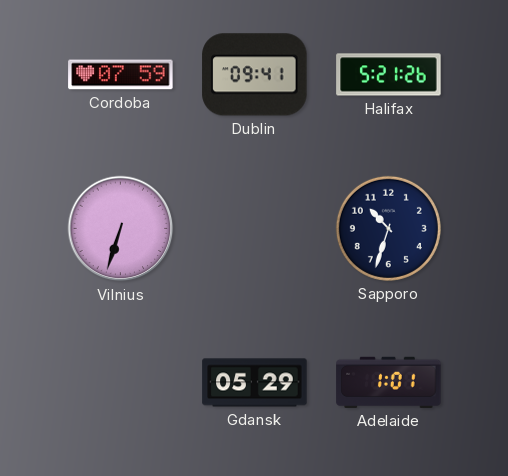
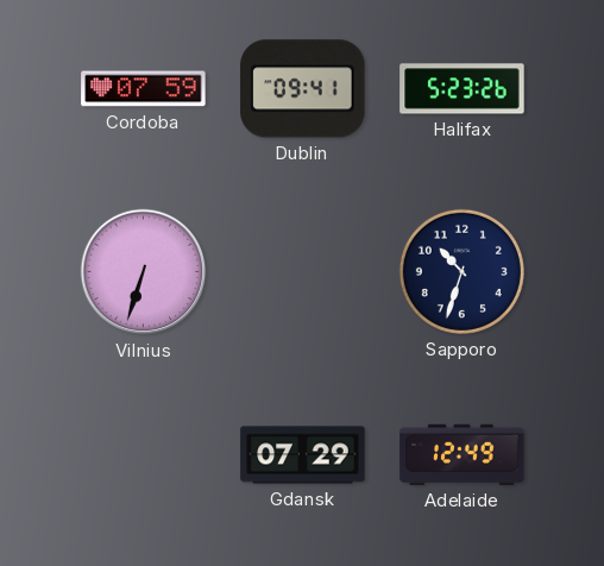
Halifax: 5:21 -> 5:23 (463, 89)
Gdansk: 05:29 -> 07:29 (303, 455)
Adelaide: 1:01 -> 12:49 (463, 454)
